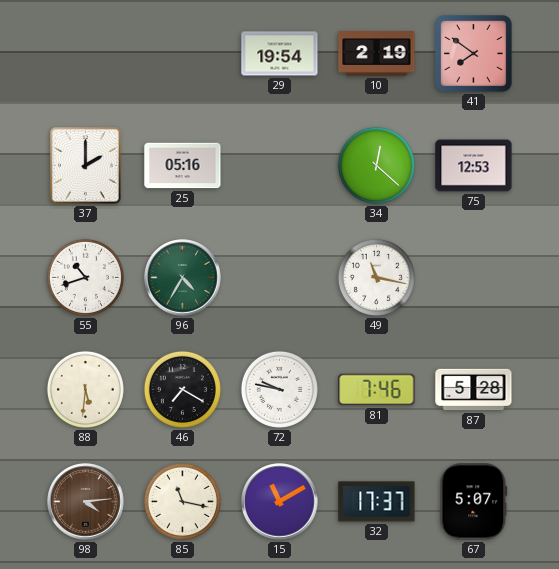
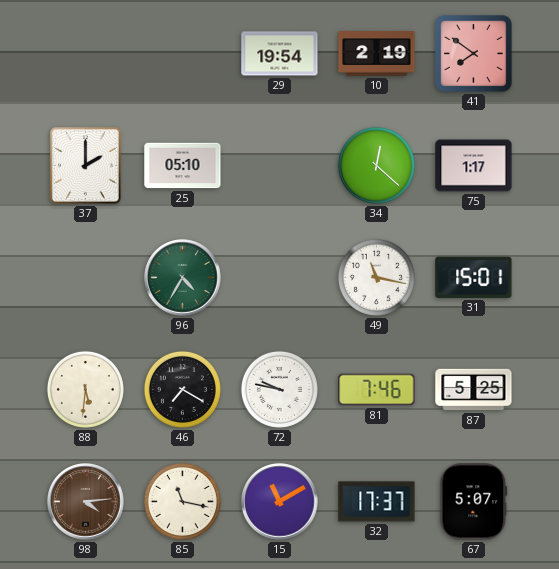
25: 05:16 -> 05:10 (183, 166)
75: 12:53 -> 1:17 (474, 166)
55: 10:42 -> none (85, 277)
31: none -> 15:01 (474, 277)
87: 5:28 -> 5:25 (474, 390)
